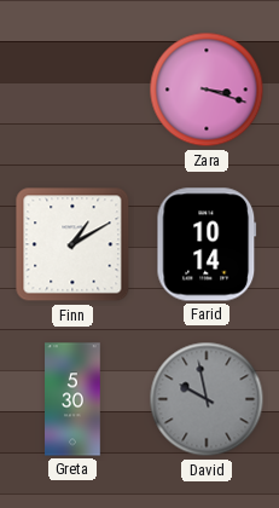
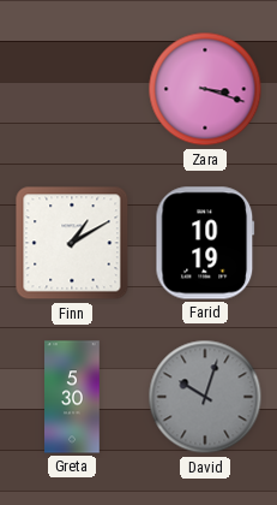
Farid: 10:14 -> 10:19 (205, 243)
David: 9:58 -> 10:03 (205, 397)
